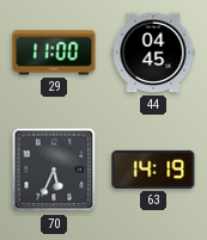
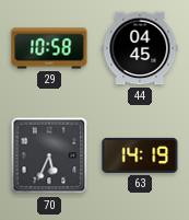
29: 11:00 -> 10:58 (49, 48)
